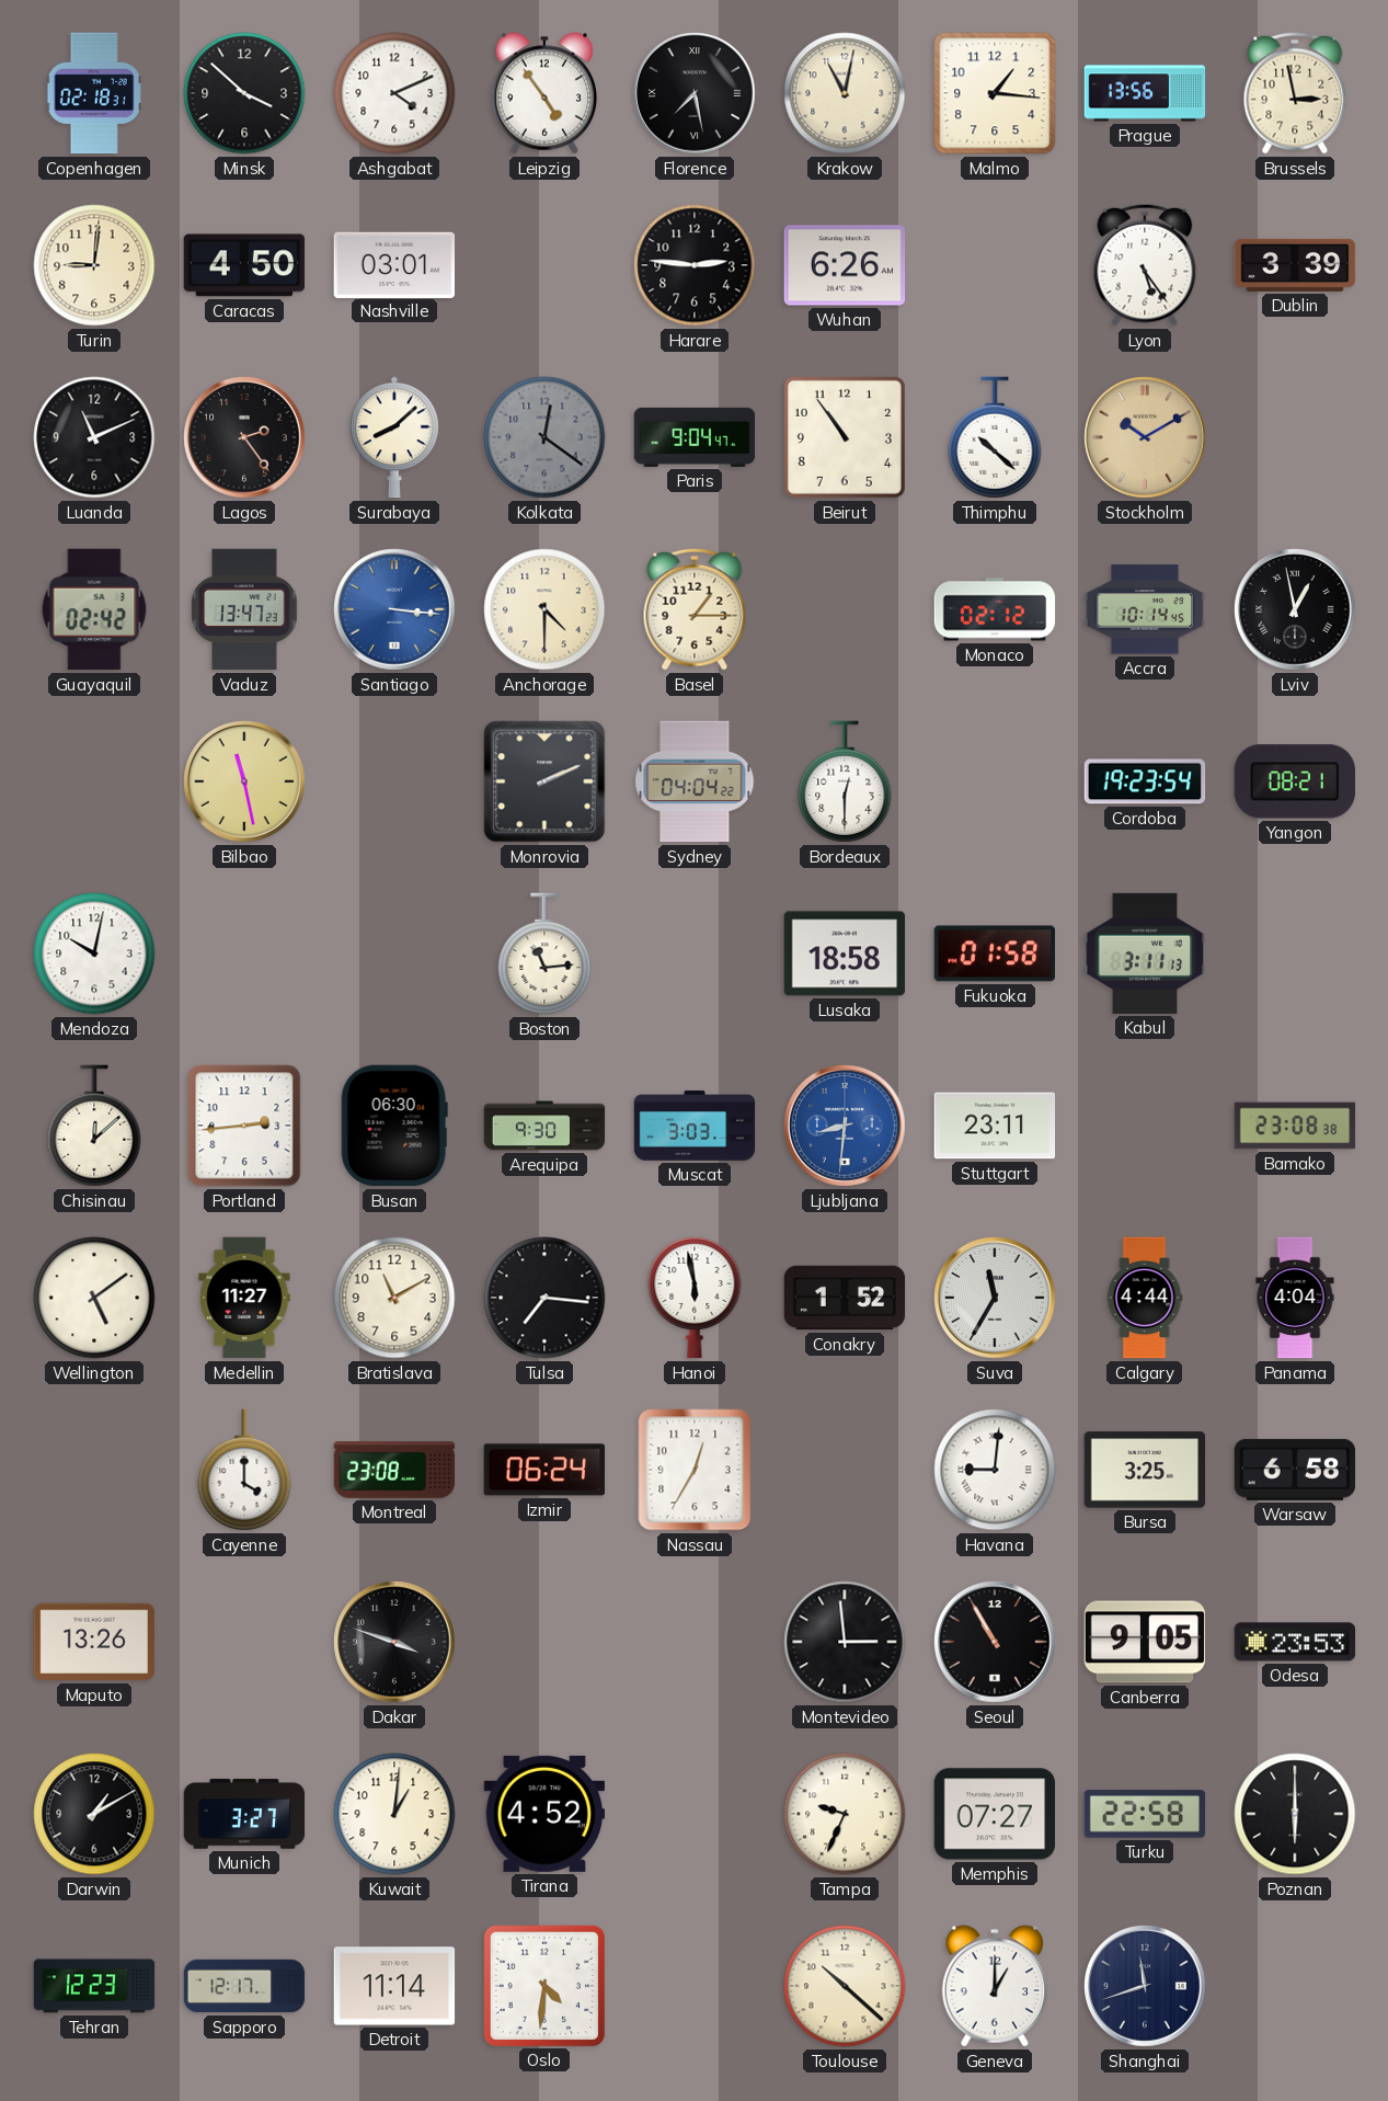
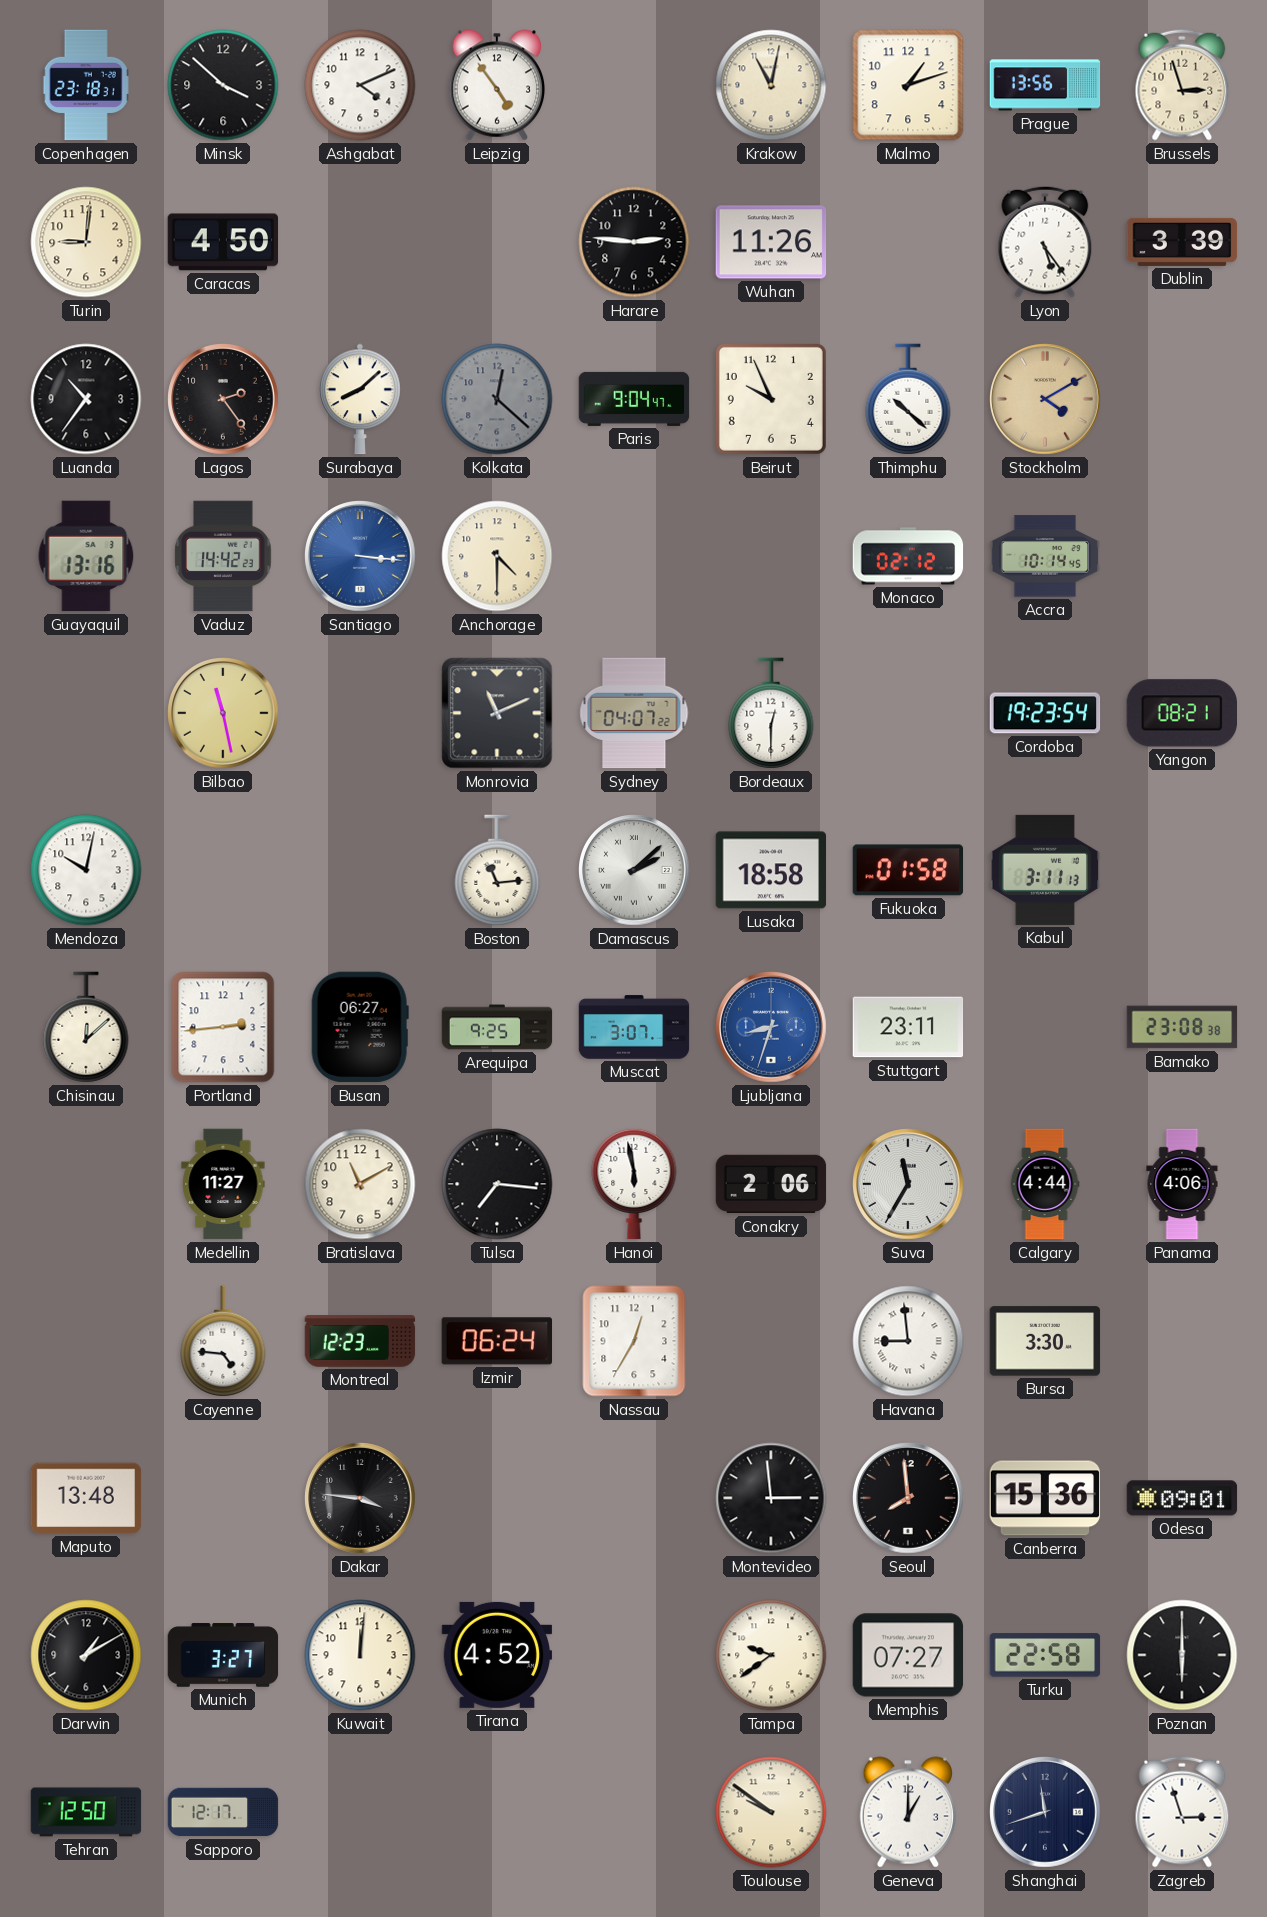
Copenhagen: 02:18 -> 23:18 (86, 85)
Florence: 7:28 -> none (695, 93)
Malmo: 1:16 -> 1:12 (908, 85)
Brussels: 2:58 -> 2:57 (1182, 85)
Nashville: 03:01 -> none (394, 264)
Wuhan: 6:26 -> 11:26 (771, 242)
Luanda: 11:11 -> 10:36 (86, 399)
Kolkata: 12:21 -> 12:22 (497, 399)
Beirut: 10:54 -> 9:56 (771, 399)
Stockholm: 10:10 -> 4:10 (1045, 399)
Guayaquil: 02:42 -> 13:16 (86, 556)
Vaduz: 13:47 -> 14:42 (223, 556)
Basel: 1:15 -> none (695, 609)
Lviv: 12:58 -> none (1295, 609)
Monrovia: 2:11 -> 11:11 (497, 713)
Sydney: 04:04 -> 04:07 (634, 713)
Damascus: none -> 2:08 (634, 870)
Busan: 06:30 -> 06:27 (360, 1027)
Arequipa: 9:30 -> 9:25 (497, 1027)
Muscat: 3:03 -> 3:07 (634, 1027)
Ljubljana: 8:31 -> 8:33 (771, 1027)
Wellington: 5:09 -> none (94, 1298)
Conakry: 1:52 -> 2:06 (771, 1184)
Panama: 4:04 -> 4:06 (1182, 1184)
Cayenne: 4:00 -> 4:46 (223, 1341)
Montreal: 23:08 -> 12:23 (360, 1341)
Havana: 9:01 -> 8:59 (908, 1341)
Bursa: 3:25 -> 3:30 (1045, 1341)
Warsaw: 6:58 -> none (1295, 1470)
Maputo: 13:26 -> 13:48 (86, 1498)
Dakar: 3:48 -> 3:46 (360, 1498)
Seoul: 10:55 -> 7:59 (908, 1498)
Canberra: 9:05 -> 15:36 (1045, 1498)
Odesa: 23:53 -> 09:01 (1182, 1498)
Kuwait: 1:01 -> 12:01 (360, 1655)
Tampa: 9:34 -> 9:39 (771, 1655)
Tehran: 12:23 -> 12:50 (86, 1812)
Detroit: 11:14 -> none (394, 1986)
Oslo: 4:31 -> none (543, 1985)
Toulouse: 10:22 -> 9:51 (771, 1812)
Zagreb: none -> 2:57 (1182, 1812)
